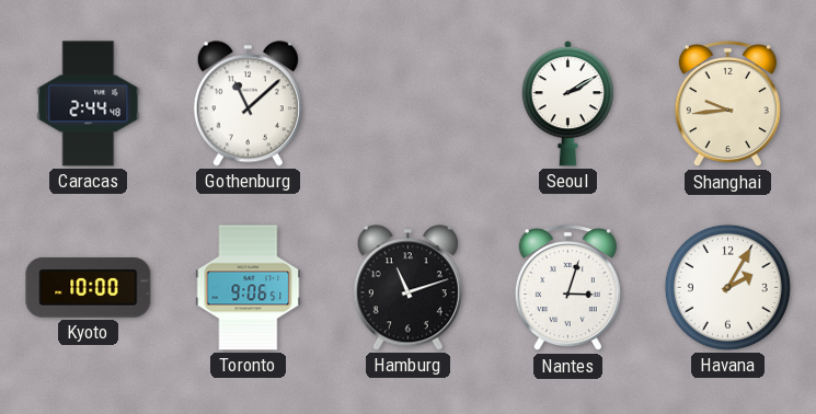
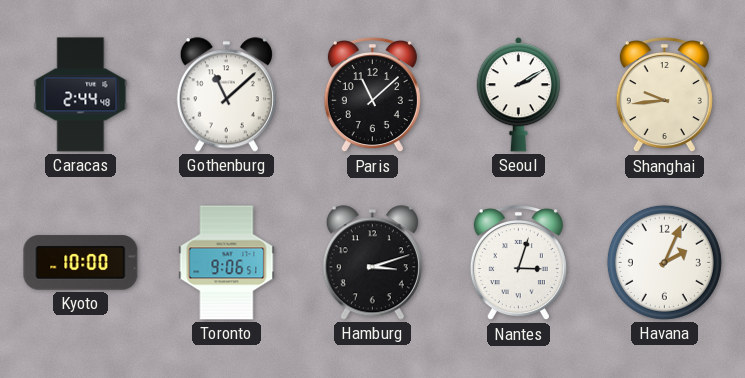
Paris: none -> 11:08 (372, 96)
Hamburg: 11:12 -> 3:12 (372, 263)
Havana: 2:05 -> 2:04 (664, 262)
